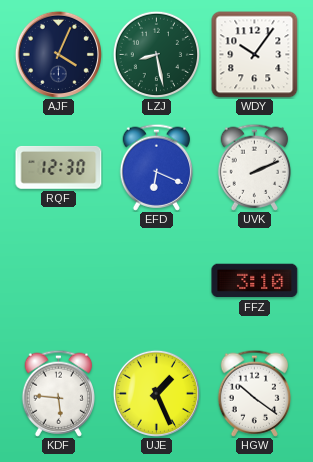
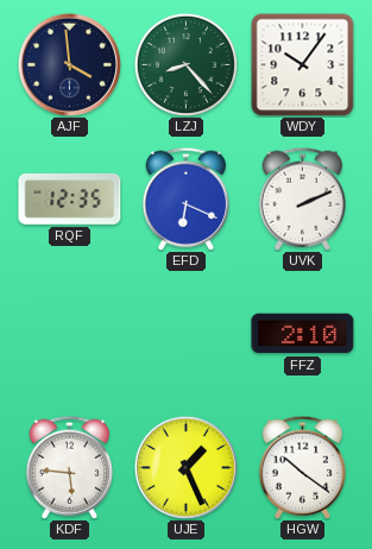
AJF: 4:04 -> 3:59 (69, 64)
LZJ: 8:28 -> 8:23 (185, 64)
RQF: 12:30 -> 12:35 (70, 200)
FFZ: 3:10 -> 2:10 (303, 334)
